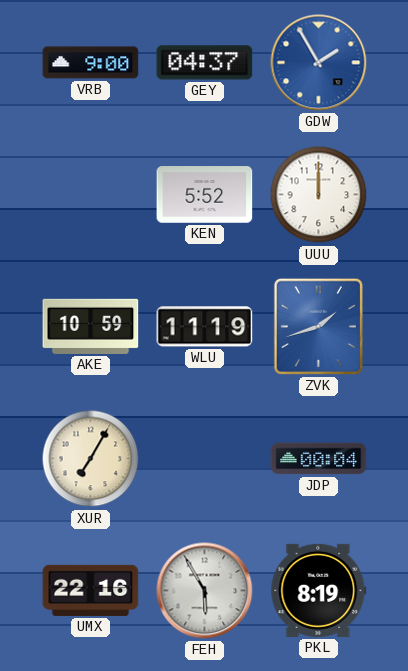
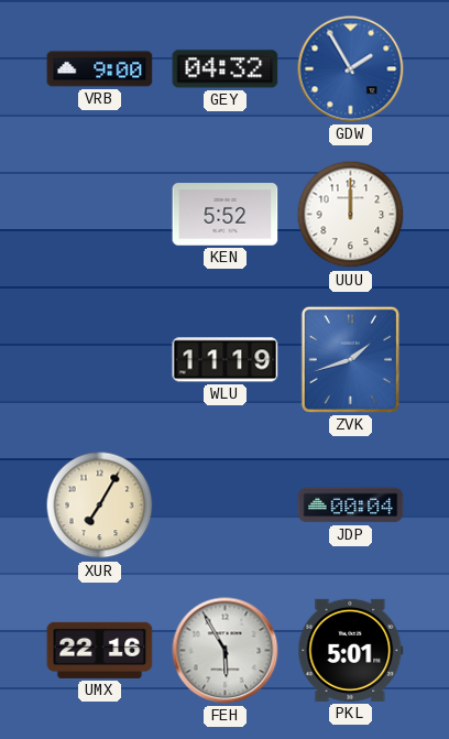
GEY: 04:37 -> 04:32 (226, 69)
AKE: 10:59 -> none (91, 326)
PKL: 8:19 -> 5:01 (351, 650)
